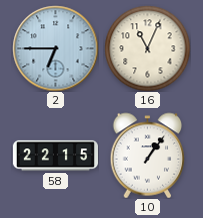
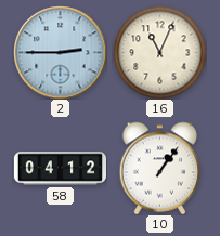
2: 6:45 -> 2:45 (60, 52)
58: 22:15 -> 04:12 (60, 169)
